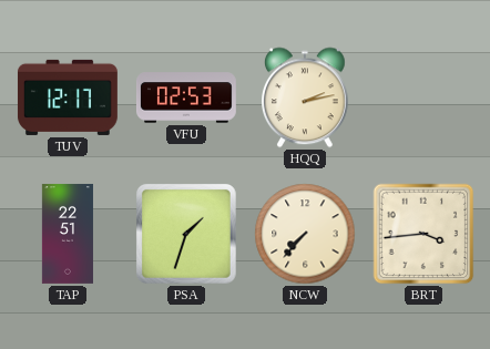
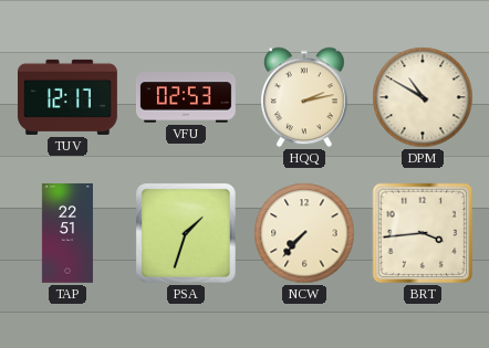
DPM: none -> 10:50 (423, 97)
